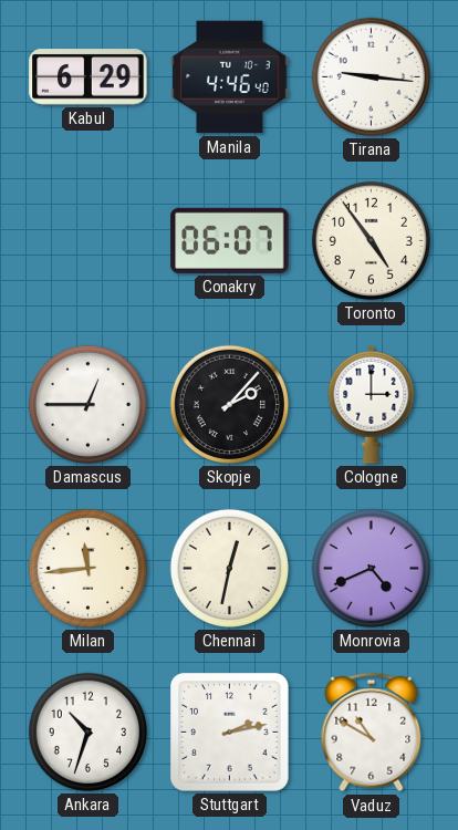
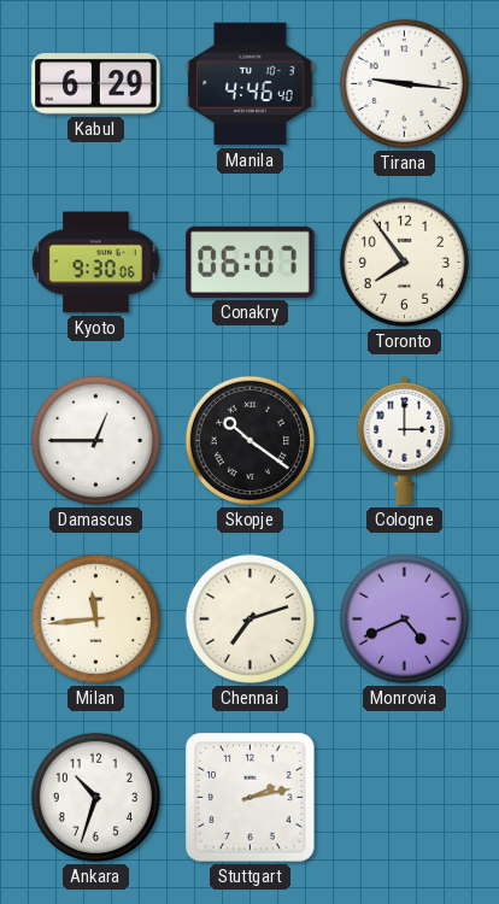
Kyoto: none -> 9:30 (96, 263)
Toronto: 4:54 -> 7:54 (404, 262)
Skopje: 2:07 -> 10:21 (249, 440)
Chennai: 12:32 -> 7:12 (249, 618)
Vaduz: 10:50 -> none (372, 733)
